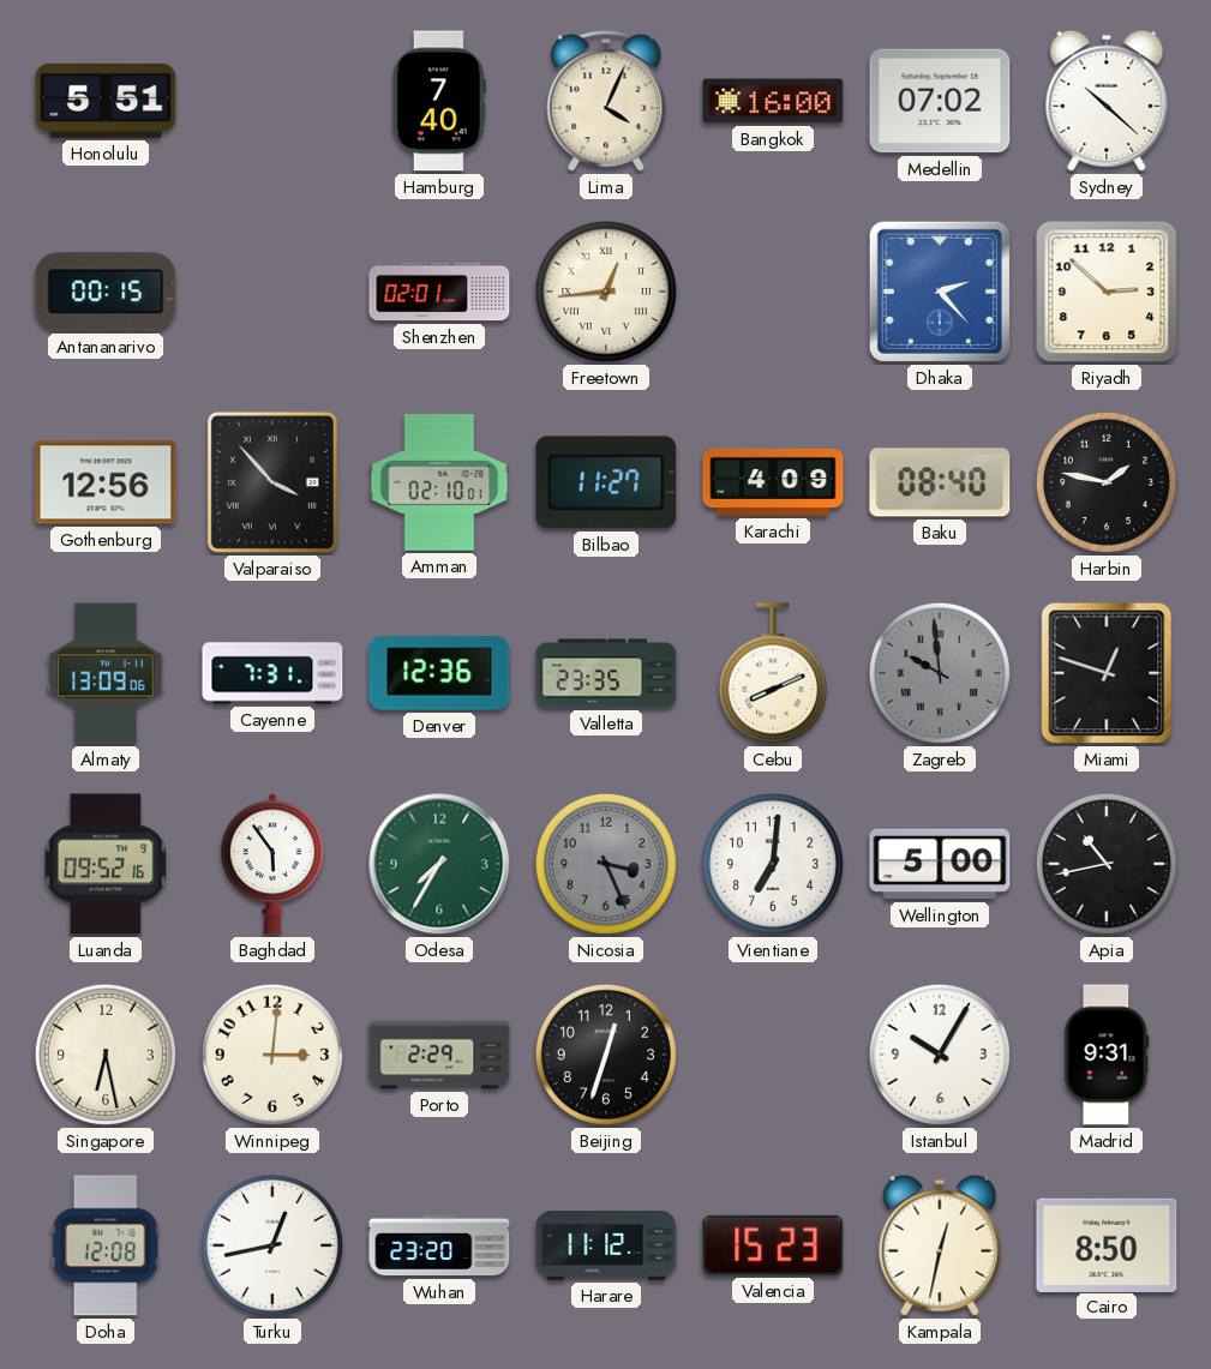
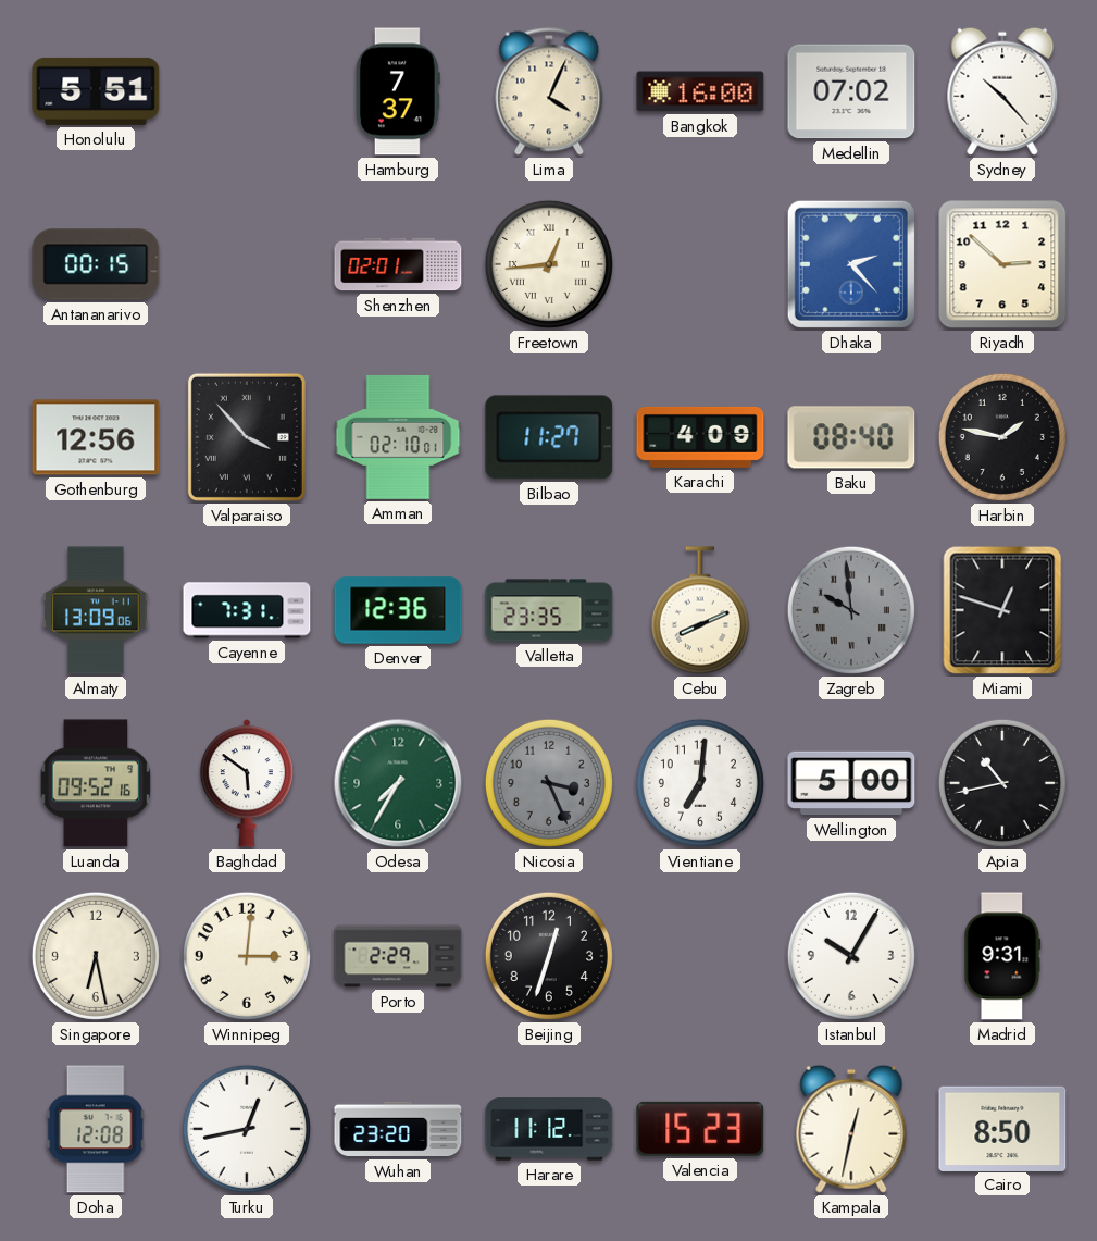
Hamburg: 7:40 -> 7:37 (398, 91)
Sydney: 10:22 -> 10:23 (1002, 91)
Baghdad: 5:54 -> 5:51 (247, 783)
